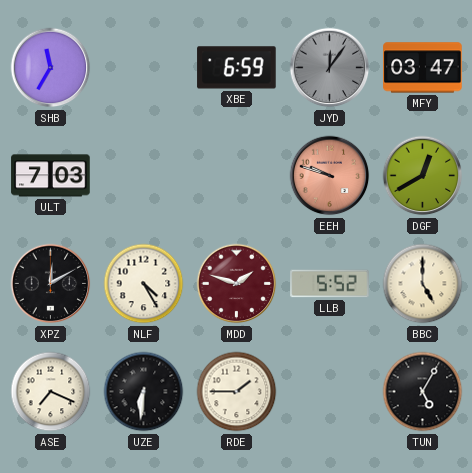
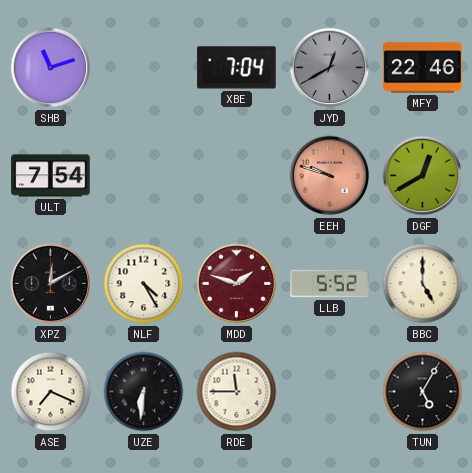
SHB: 11:35 -> 11:12 (51, 68)
XBE: 6:59 -> 7:04 (237, 68)
JYD: 12:06 -> 12:40 (330, 68)
MFY: 03:47 -> 22:46 (423, 68)
ULT: 7:03 -> 7:54 (51, 176)
RDE: 1:45 -> 11:45 (237, 392)
